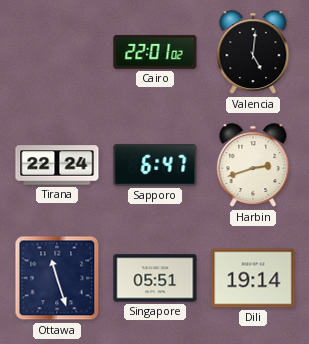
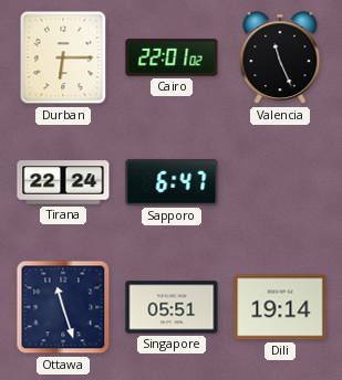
Durban: none -> 6:15 (63, 57)
Valencia: 5:01 -> 11:26 (280, 59)
Harbin: 2:42 -> none (253, 166)
